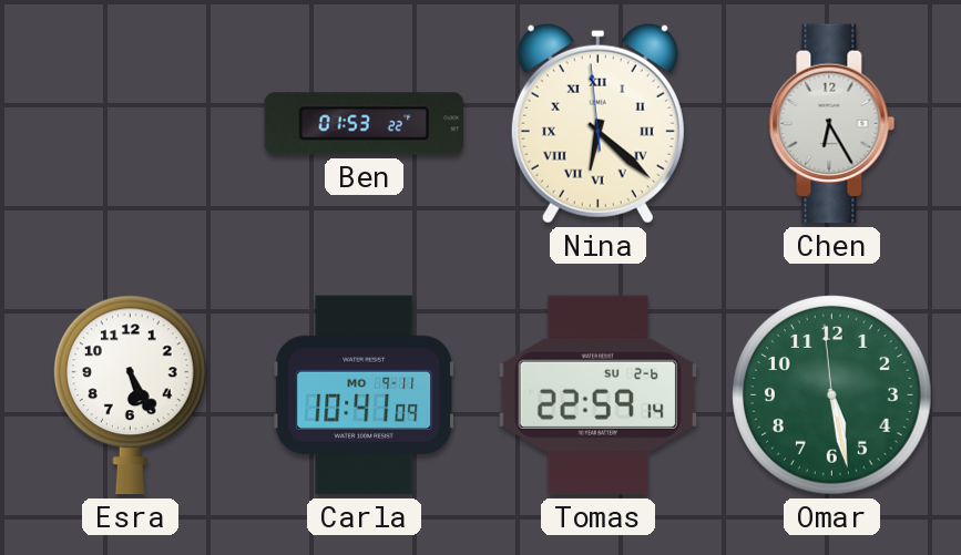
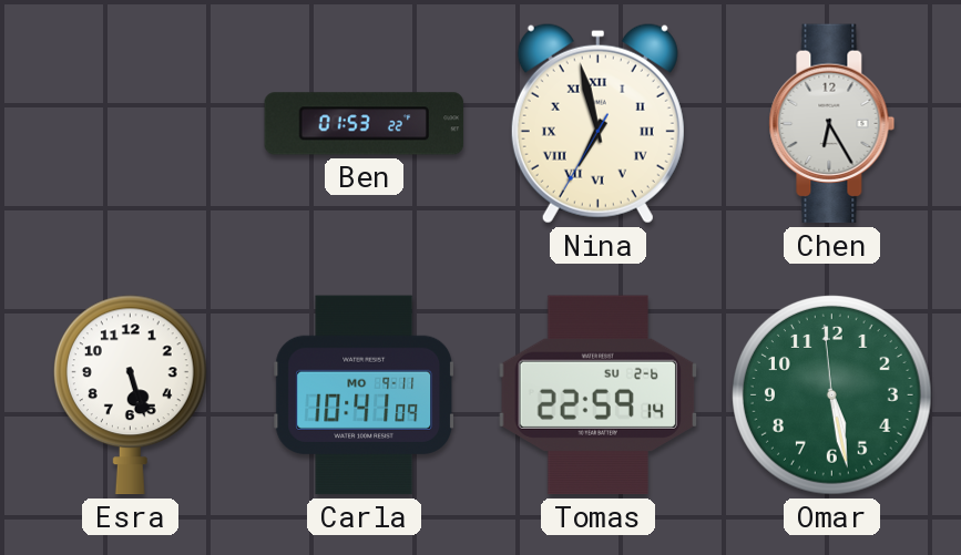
Nina: 6:21 -> 6:57 (597, 123)
Esra: 5:25 -> 5:27 (130, 395)
